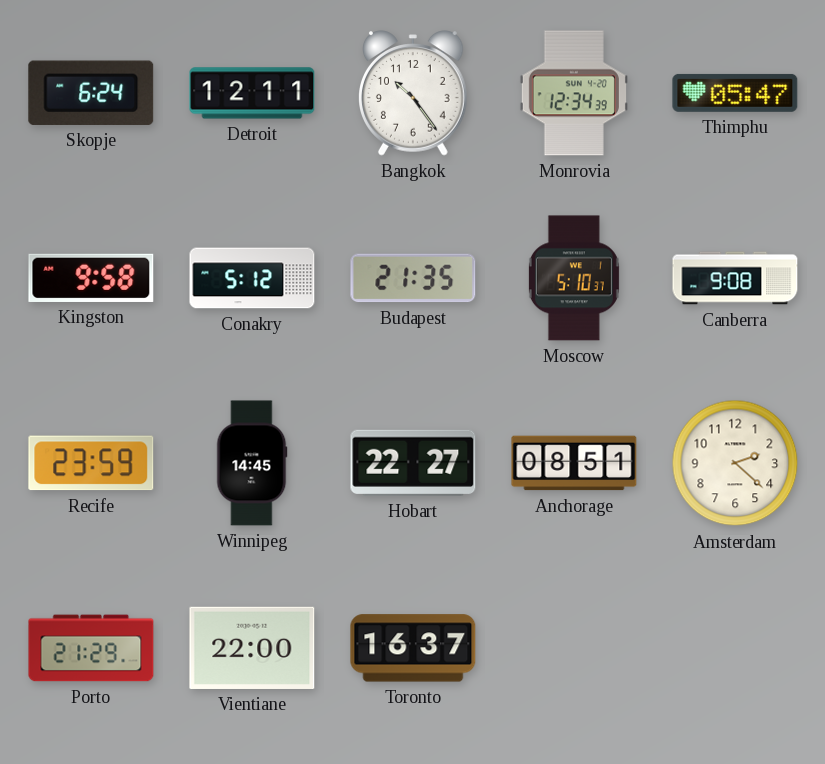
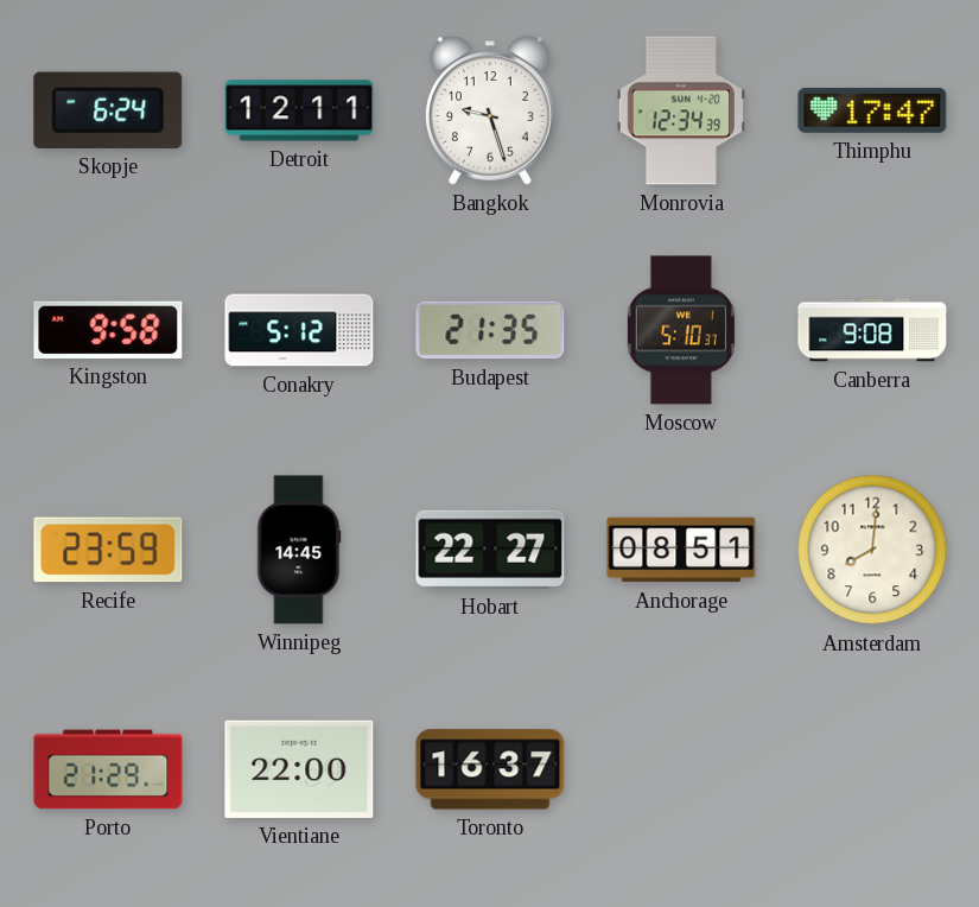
Bangkok: 10:24 -> 9:27 (491, 110)
Thimphu: 05:47 -> 17:47 (872, 110)
Amsterdam: 2:22 -> 8:01 (872, 550)
